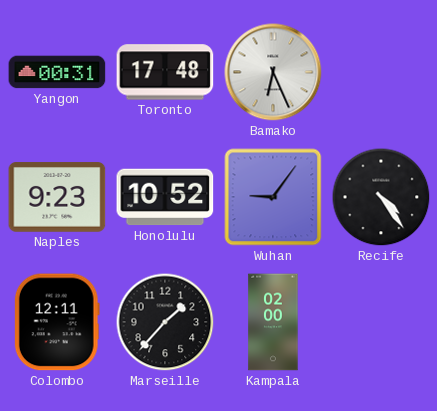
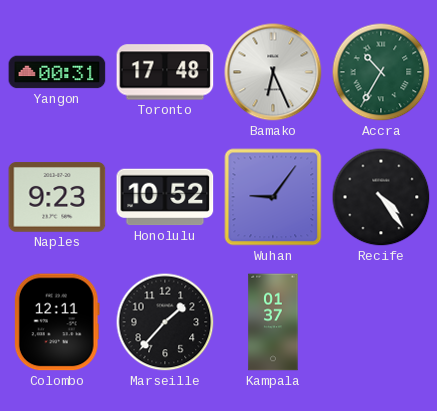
Accra: none -> 10:35 (381, 72)
Kampala: 02:00 -> 01:37 (273, 322)
